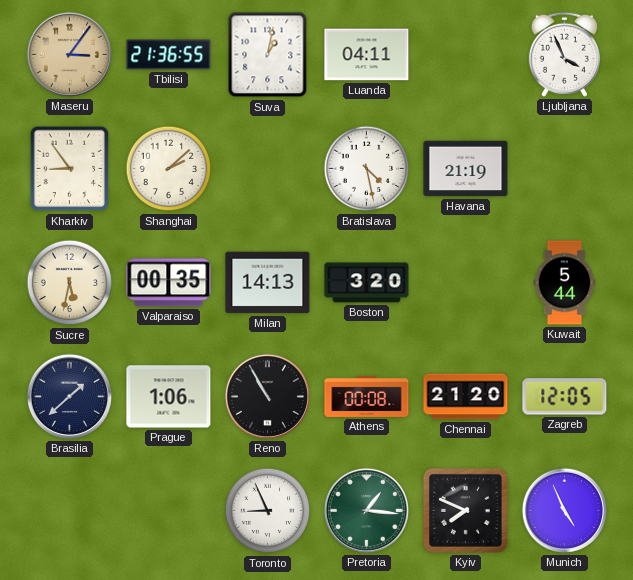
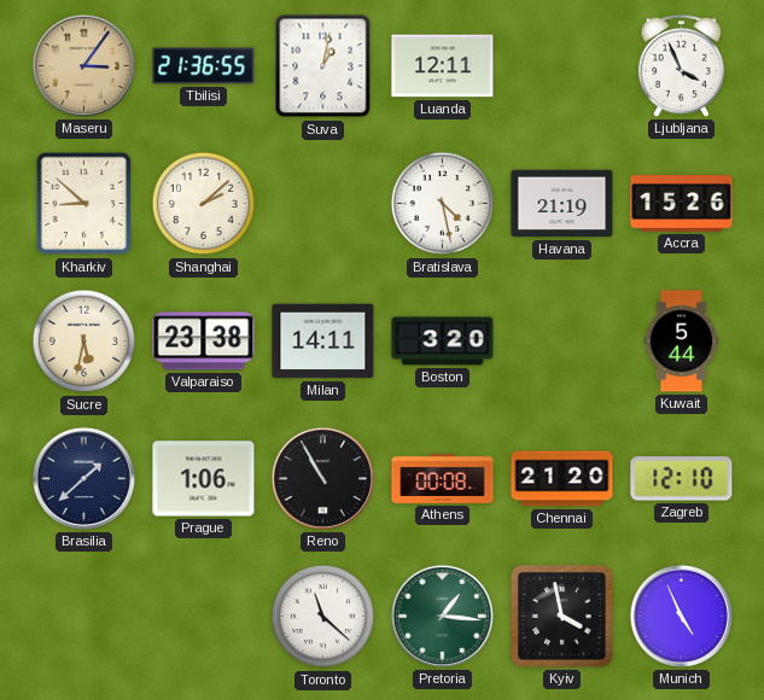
Luanda: 04:11 -> 12:11 (443, 66)
Kharkiv: 8:54 -> 8:52 (84, 204)
Accra: none -> 15:26 (682, 204)
Valparaiso: 00:35 -> 23:38 (204, 342)
Milan: 14:13 -> 14:11 (323, 342)
Zagreb: 12:05 -> 12:10 (682, 479)
Toronto: 8:56 -> 11:22 (323, 617)
Kyiv: 7:49 -> 3:58 (561, 616)
